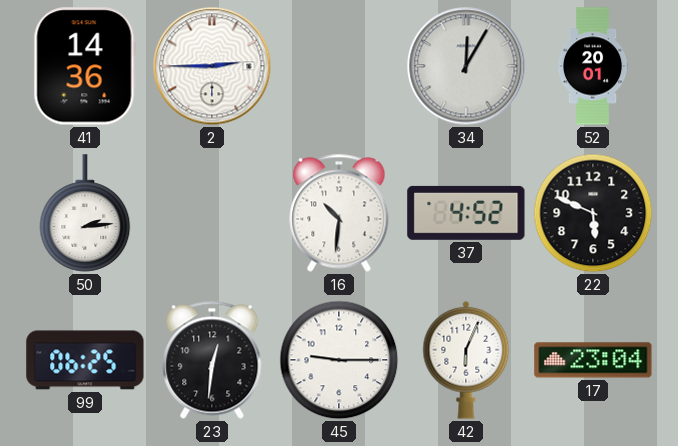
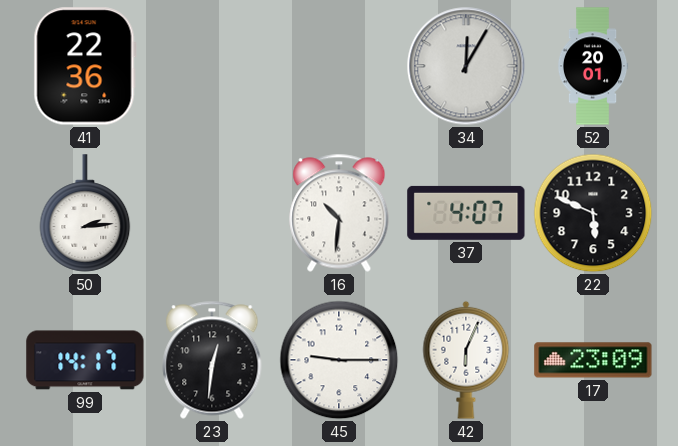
41: 14:36 -> 22:36 (85, 66)
2: 2:45 -> none (212, 66)
37: 4:52 -> 4:07 (466, 213)
99: 06:25 -> 14:17 (85, 360)
17: 23:04 -> 23:09 (593, 360)
